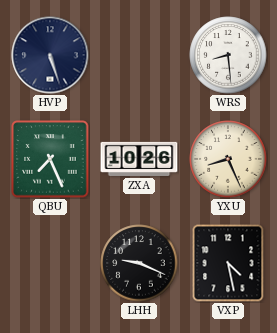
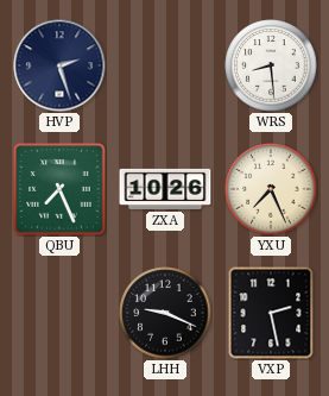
HVP: 5:27 -> 2:27 (59, 65)
YXU: 8:26 -> 7:26 (271, 189)
VXP: 4:28 -> 2:28 (271, 313)
